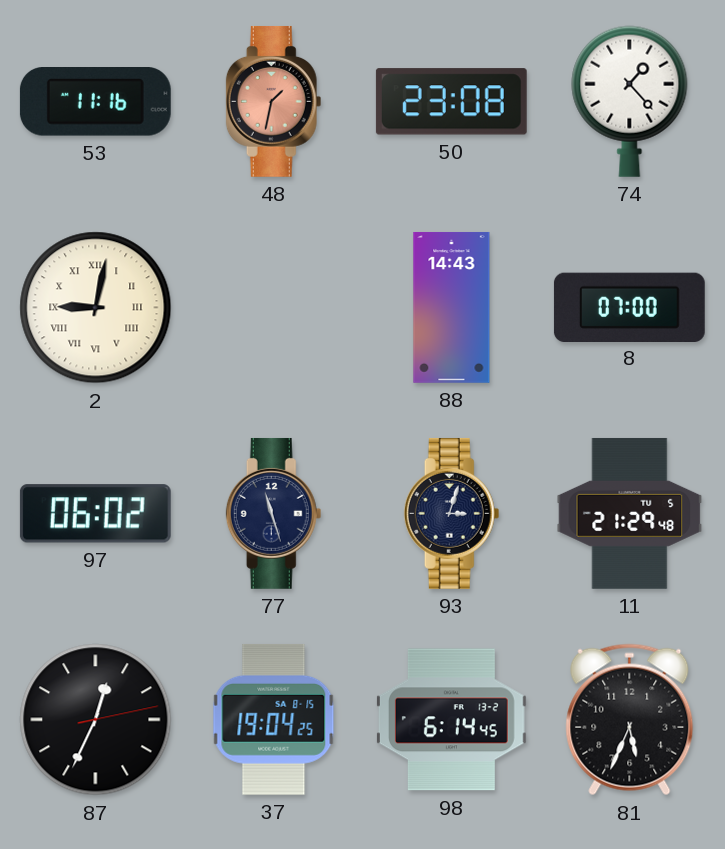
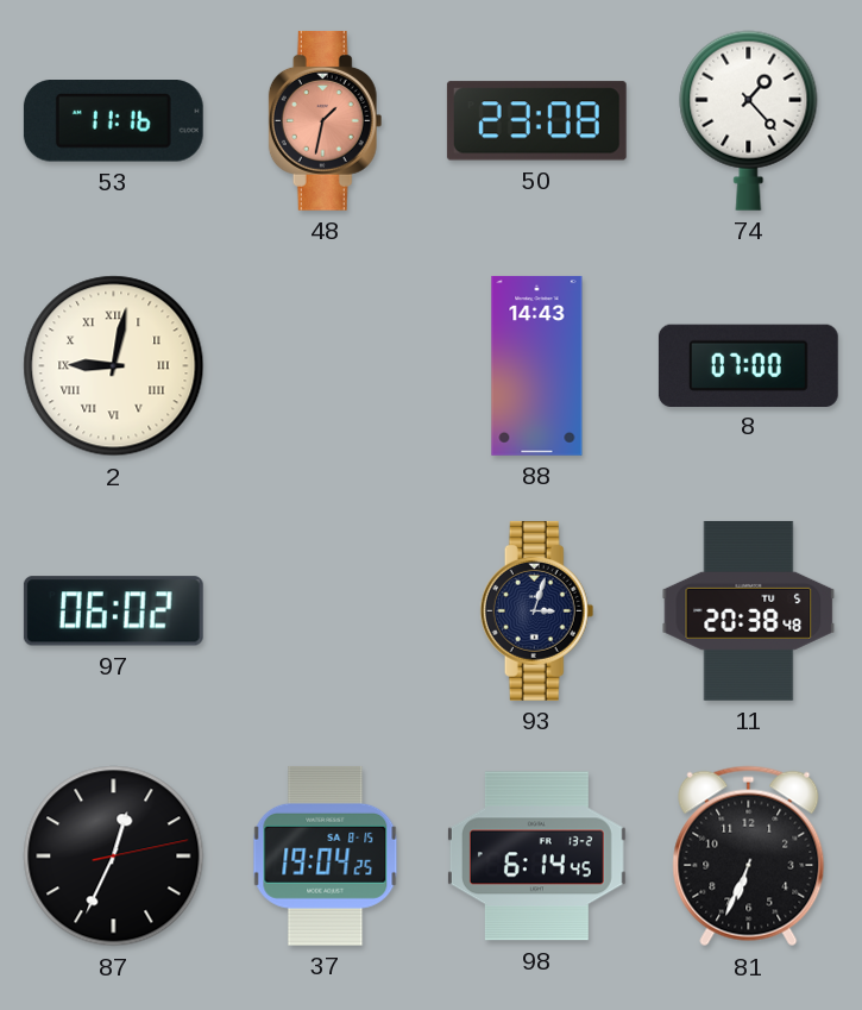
77: 11:27 -> none (274, 513)
11: 21:29 -> 20:38 (749, 610)
81: 5:34 -> 6:34 (749, 857)
